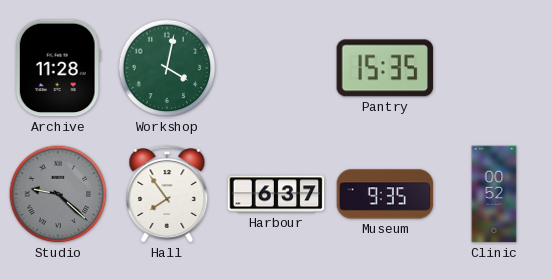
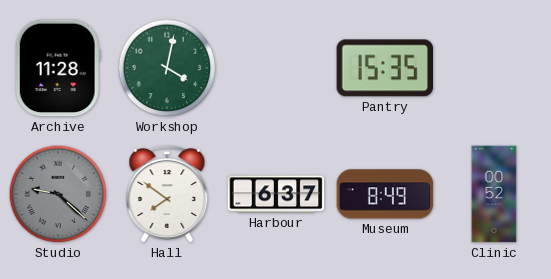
Hall: 7:54 -> 7:51 (167, 194)
Museum: 9:35 -> 8:49 (385, 194)
